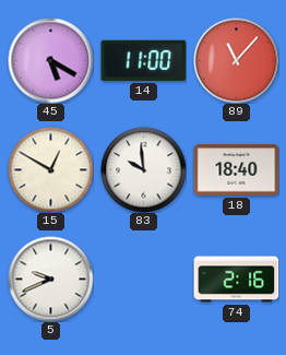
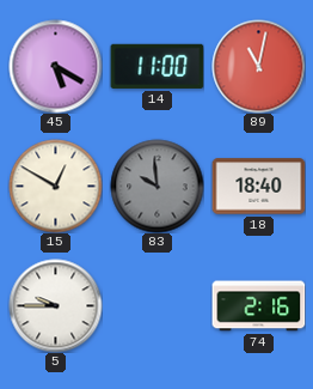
89: 11:07 -> 11:02 (258, 66)
83 dial: white -> grey (156, 186)
5: 9:41 -> 9:45 (55, 305)
